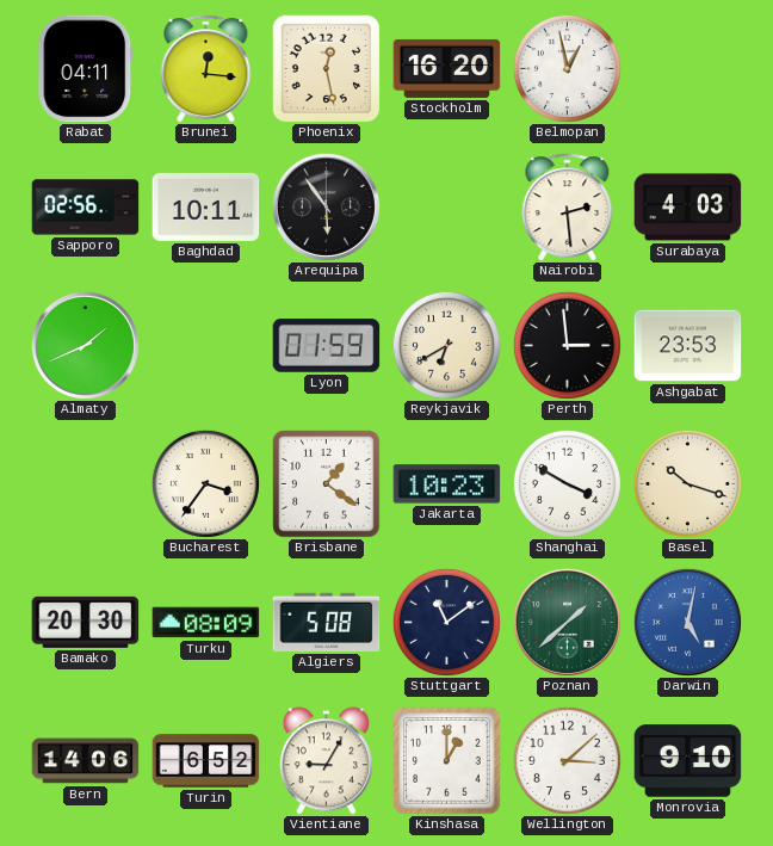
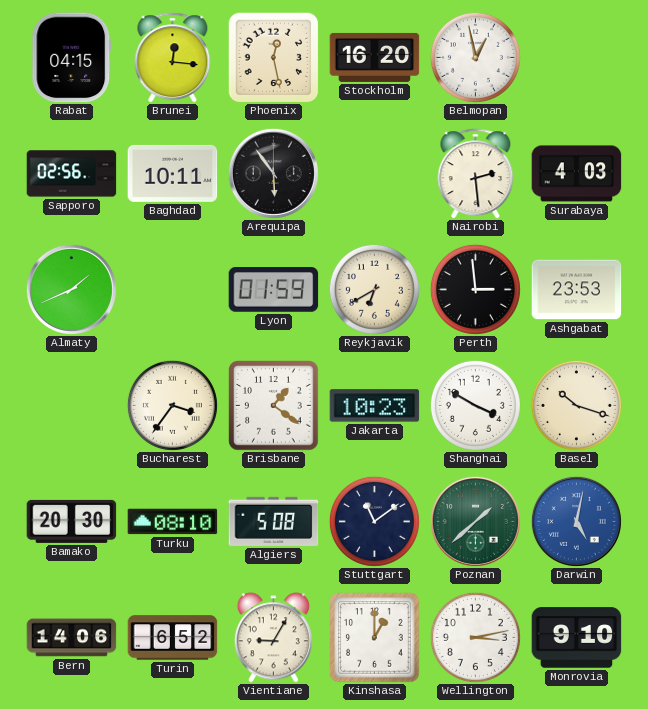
Rabat: 04:11 -> 04:15 (72, 58)
Turku: 08:09 -> 08:10 (173, 522)
Wellington: 3:08 -> 3:13 (475, 637)
